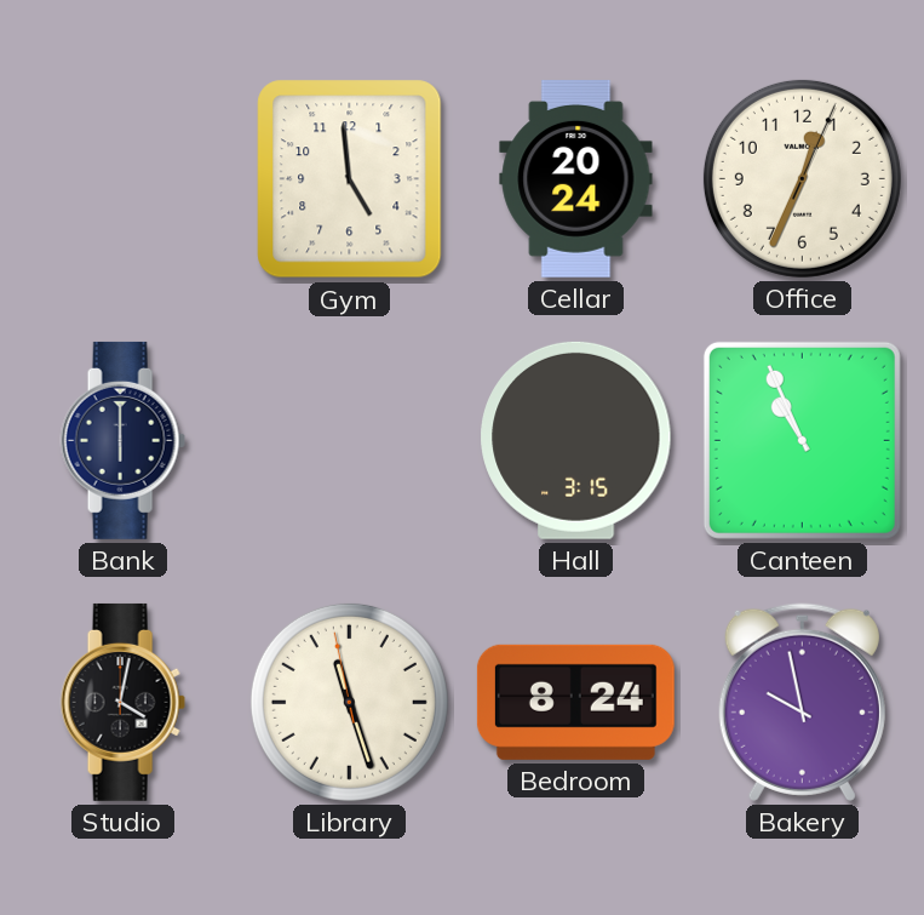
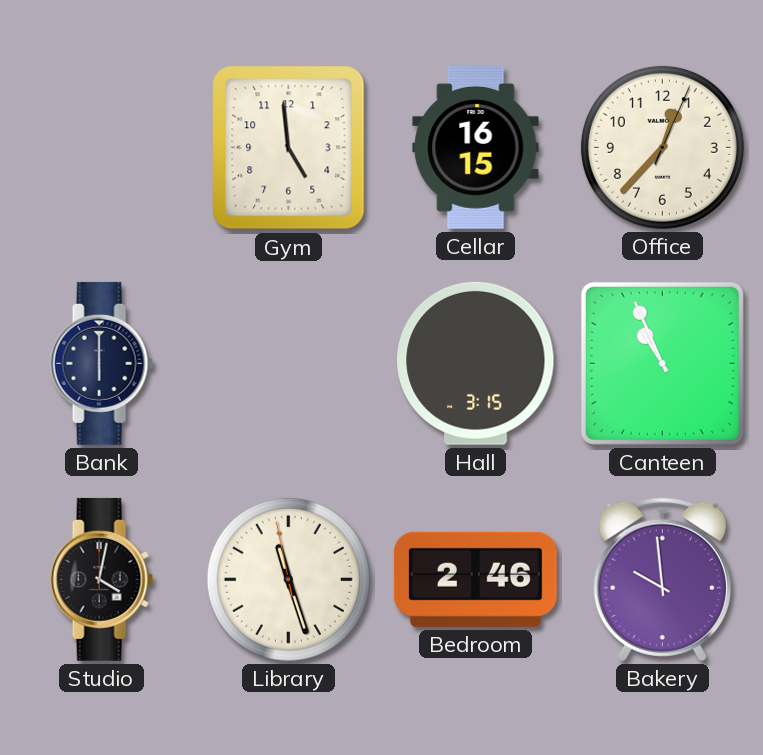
Cellar: 20:24 -> 16:15 (476, 147)
Office: 12:34 -> 12:37 (662, 147)
Bedroom: 8:24 -> 2:46 (475, 579)
Bakery: 9:58 -> 9:59 (662, 579)
